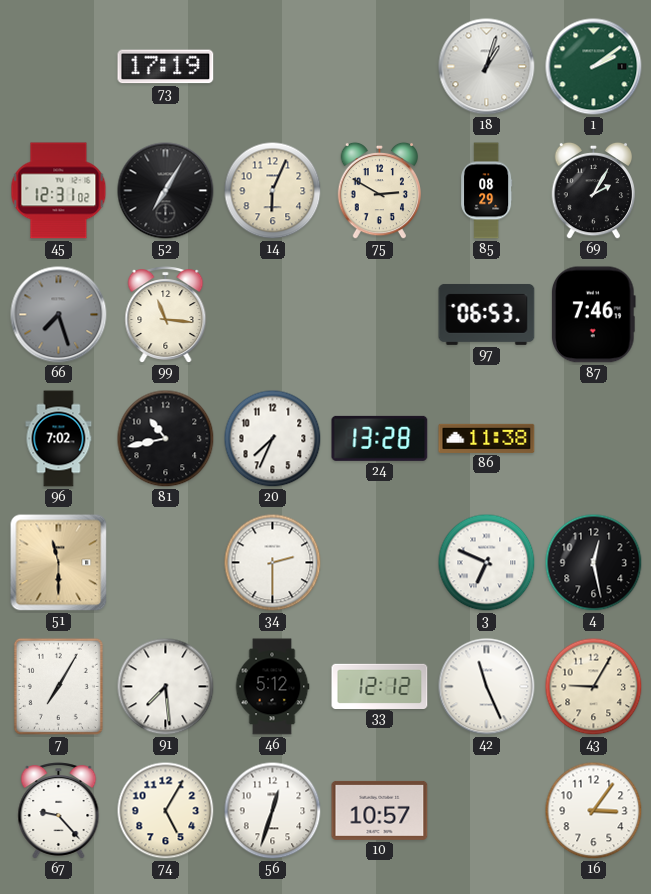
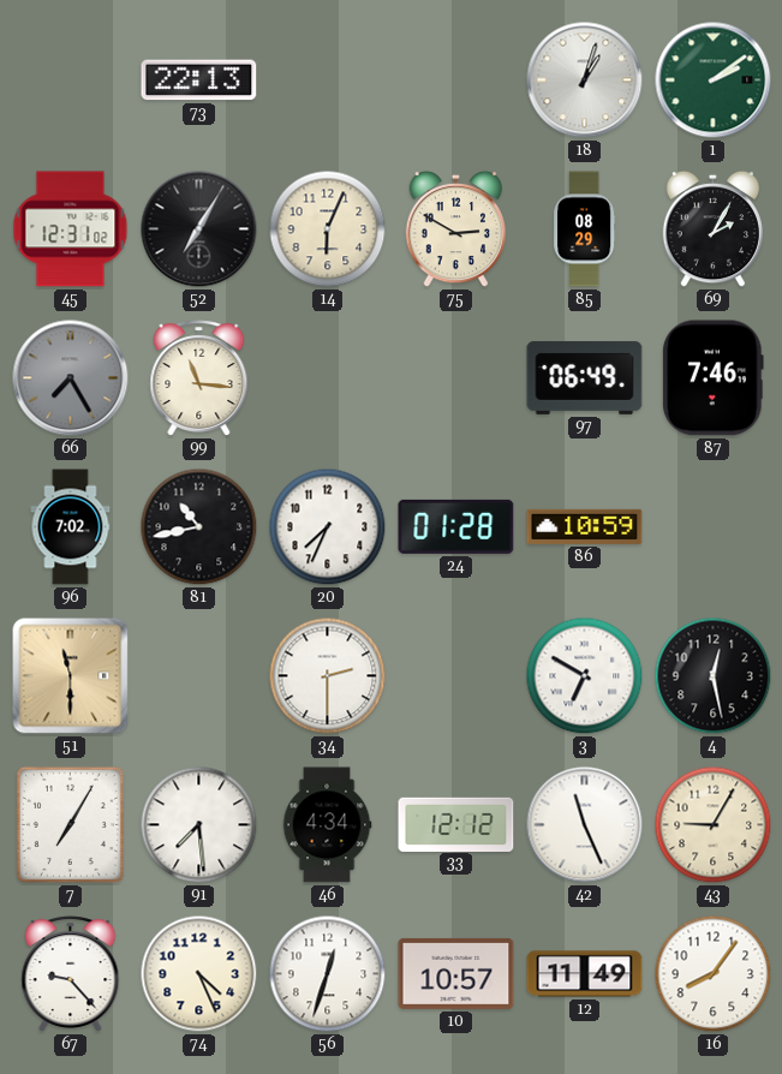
73: 17:19 -> 22:13 (199, 80)
66: 7:27 -> 7:25 (71, 378)
97: 06:53 -> 06:49 (585, 377)
24: 13:28 -> 01:28 (456, 526)
86: 11:38 -> 10:59 (585, 526)
3: 6:49 -> 6:50 (585, 676)
46: 5:12 -> 4:34 (327, 825)
74: 5:05 -> 4:26 (199, 974)
12: none -> 11:49 (585, 974)
16: 3:06 -> 8:06 (714, 974)
